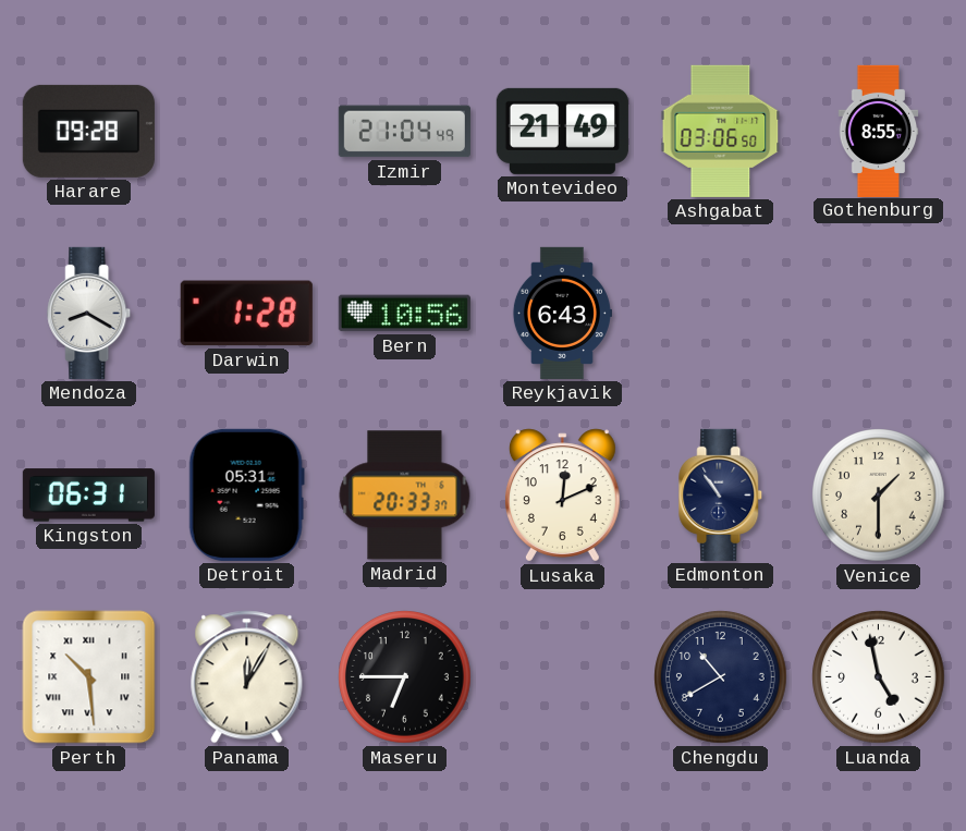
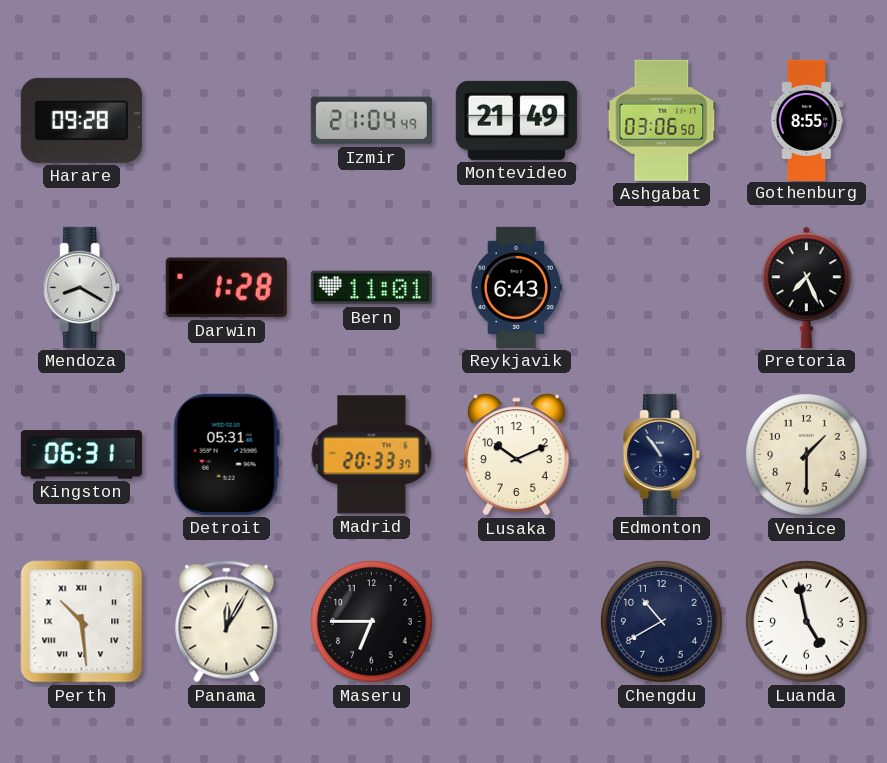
Bern: 10:56 -> 11:01 (371, 288)
Pretoria: none -> 7:26 (807, 287)
Lusaka: 12:11 -> 10:11 (516, 455)
